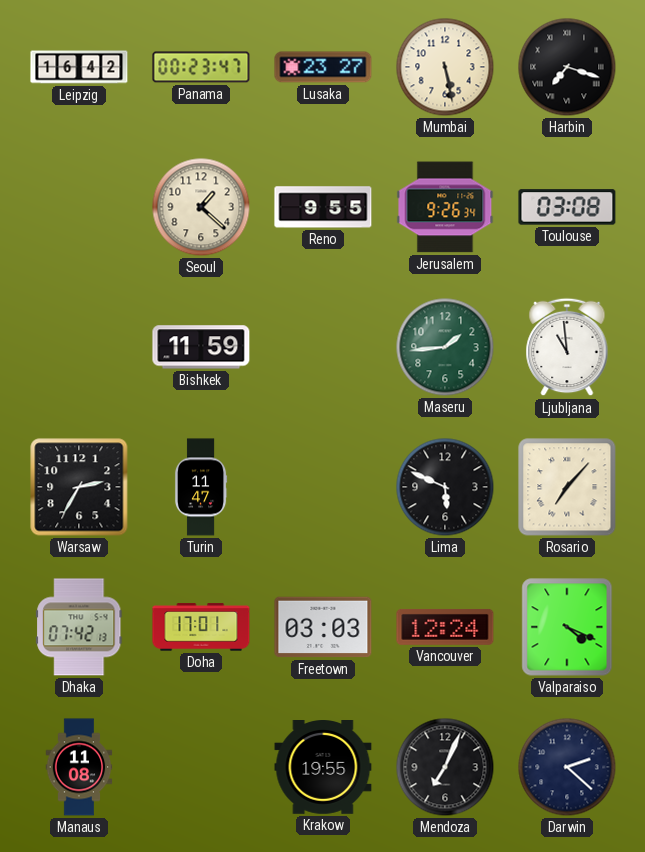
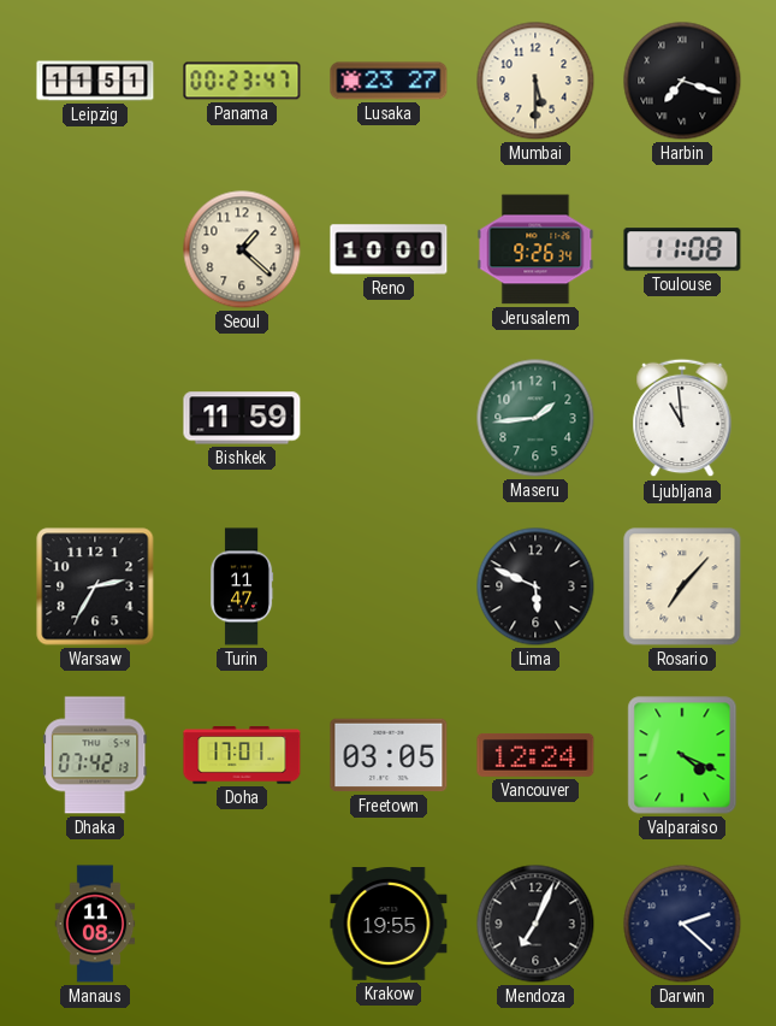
Leipzig: 16:42 -> 11:51 (95, 81)
Mumbai: 5:28 -> 5:30 (535, 81)
Reno: 9:55 -> 10:00 (389, 249)
Toulouse: 03:08 -> 11:08 (682, 249)
Freetown: 03:03 -> 03:05 (389, 755)
